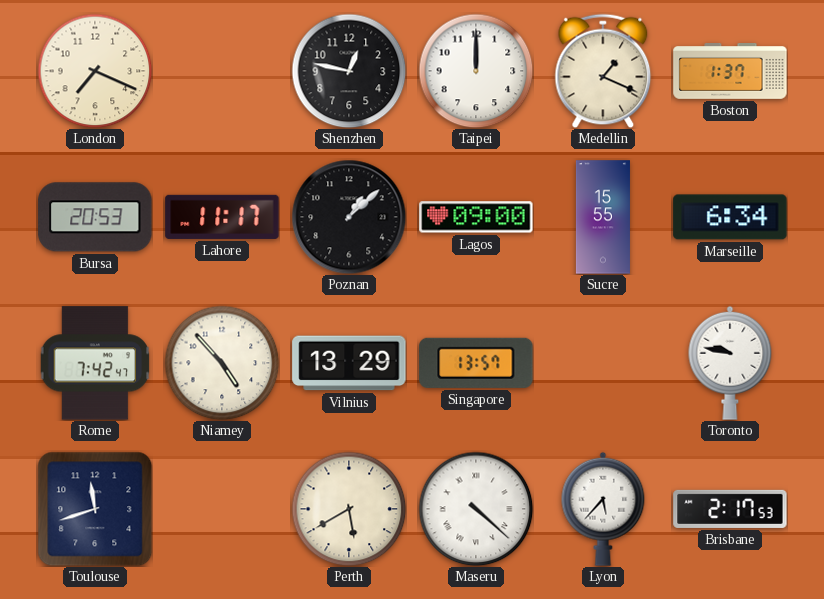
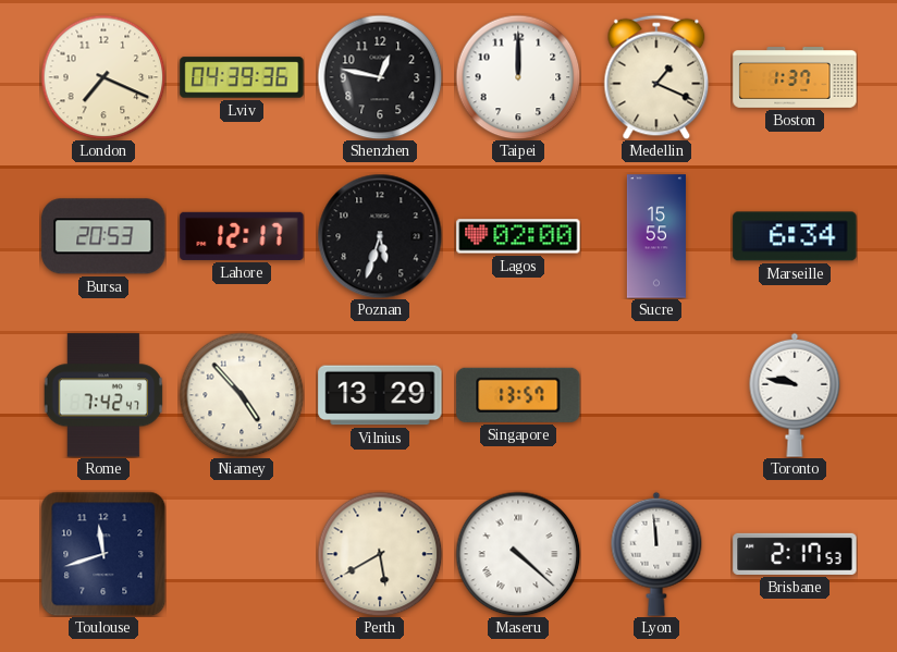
Lviv: none -> 04:39 (242, 77)
Lahore: 11:17 -> 12:17 (242, 236)
Poznan: 1:08 -> 5:33 (380, 236)
Lagos: 09:00 -> 02:00 (518, 236)
Lyon: 5:37 -> 11:59 (656, 554)
